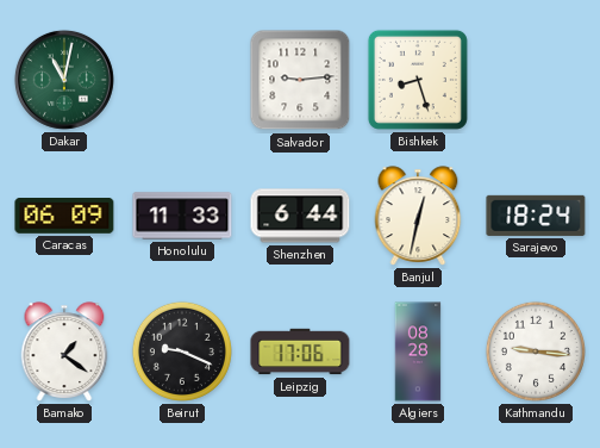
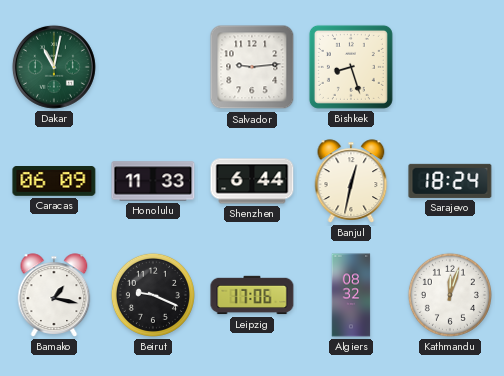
Bamako: 1:21 -> 1:17 (54, 295)
Algiers: 08:28 -> 08:32 (351, 295)
Kathmandu: 9:16 -> 12:03 (450, 295)
